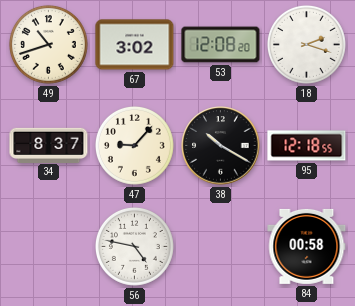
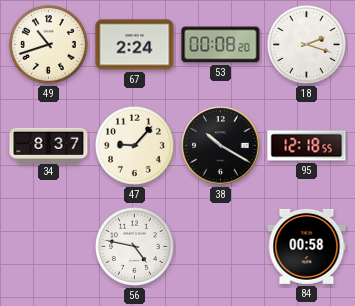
67: 3:02 -> 2:24 (135, 45)
53: 12:08 -> 00:08 (221, 45)
